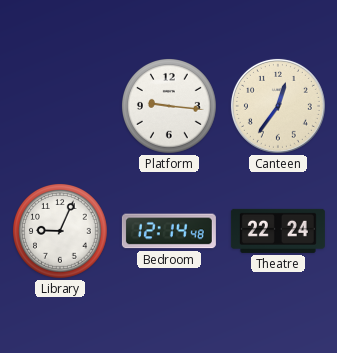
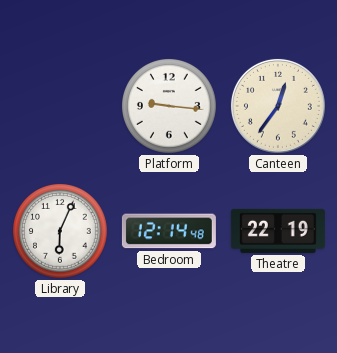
Library: 9:04 -> 6:04 (61, 232)
Theatre: 22:24 -> 22:19 (278, 231)
